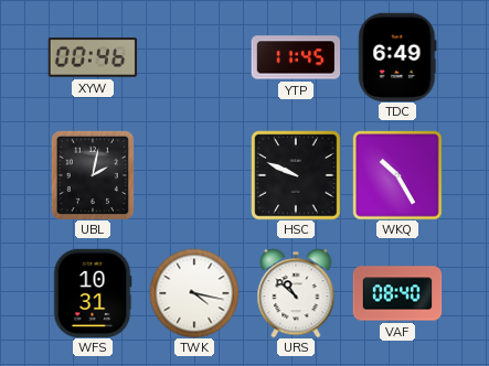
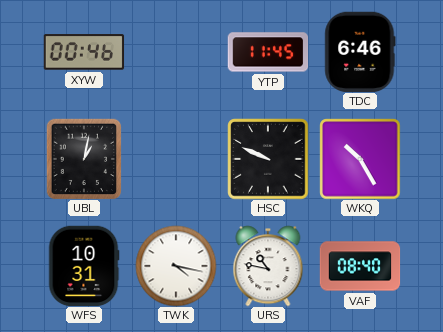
TDC: 6:49 -> 6:46 (360, 52)
UBL: 2:02 -> 1:02 (84, 159)
URS: 10:52 -> 10:47 (268, 266)
